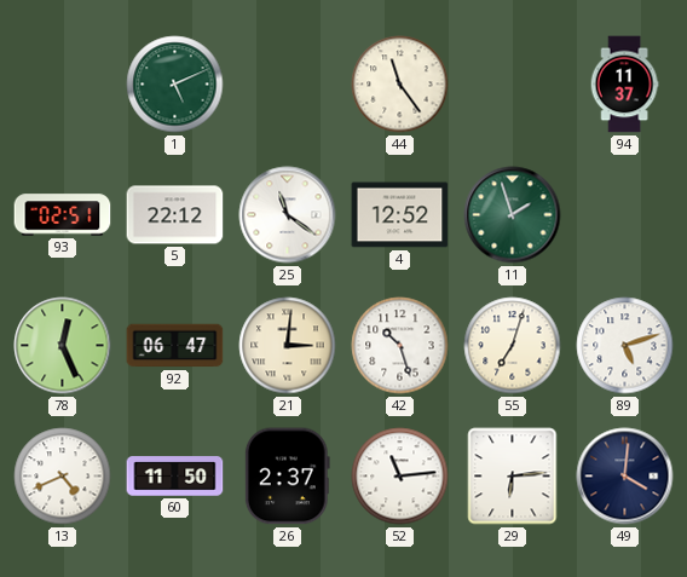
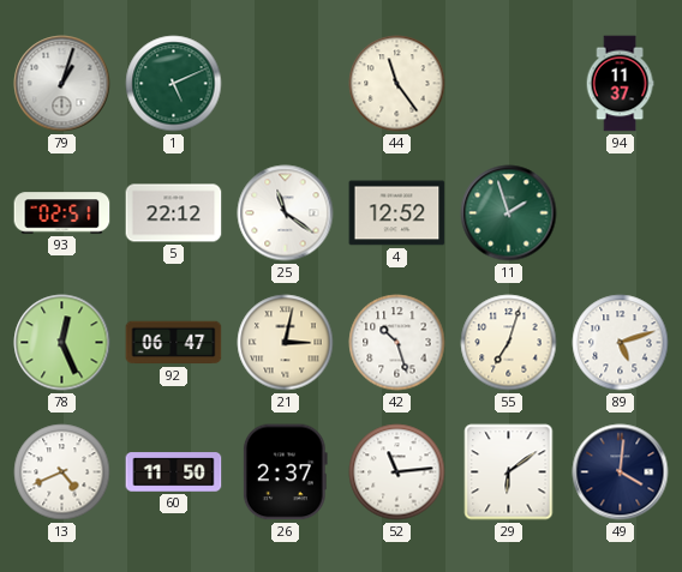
79: none -> 1:03 (62, 84)
21: 3:01 -> 3:02 (286, 343)
29: 6:14 -> 6:09 (509, 472)
